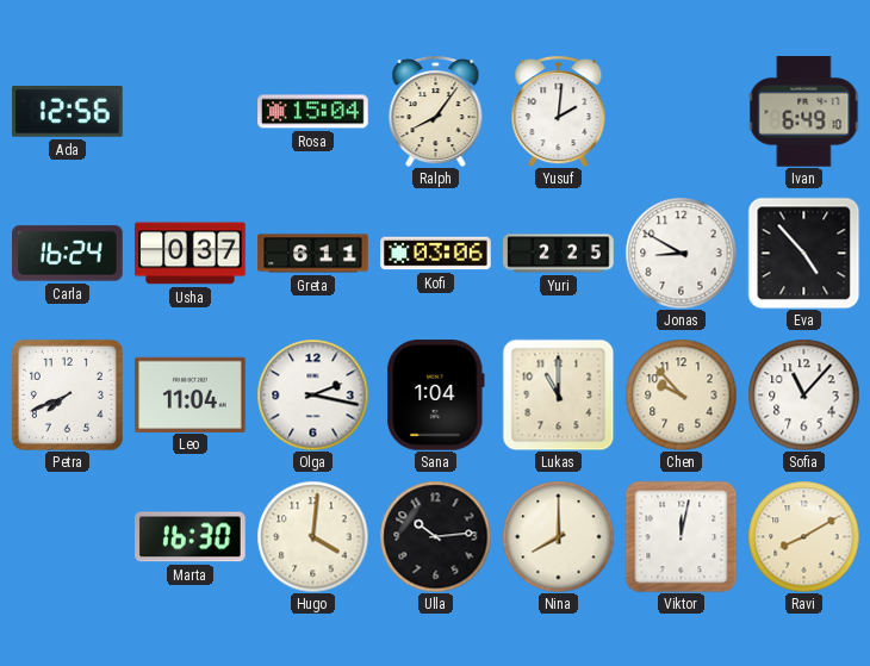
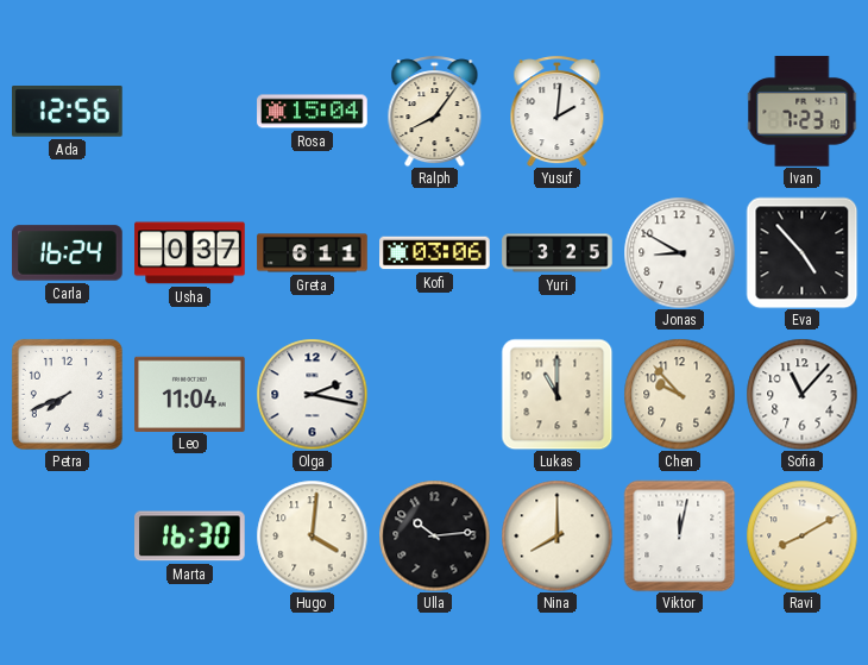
Ivan: 6:49 -> 7:23 (801, 112)
Yuri: 2:25 -> 3:25 (558, 253)
Sana: 1:04 -> none (436, 396)
